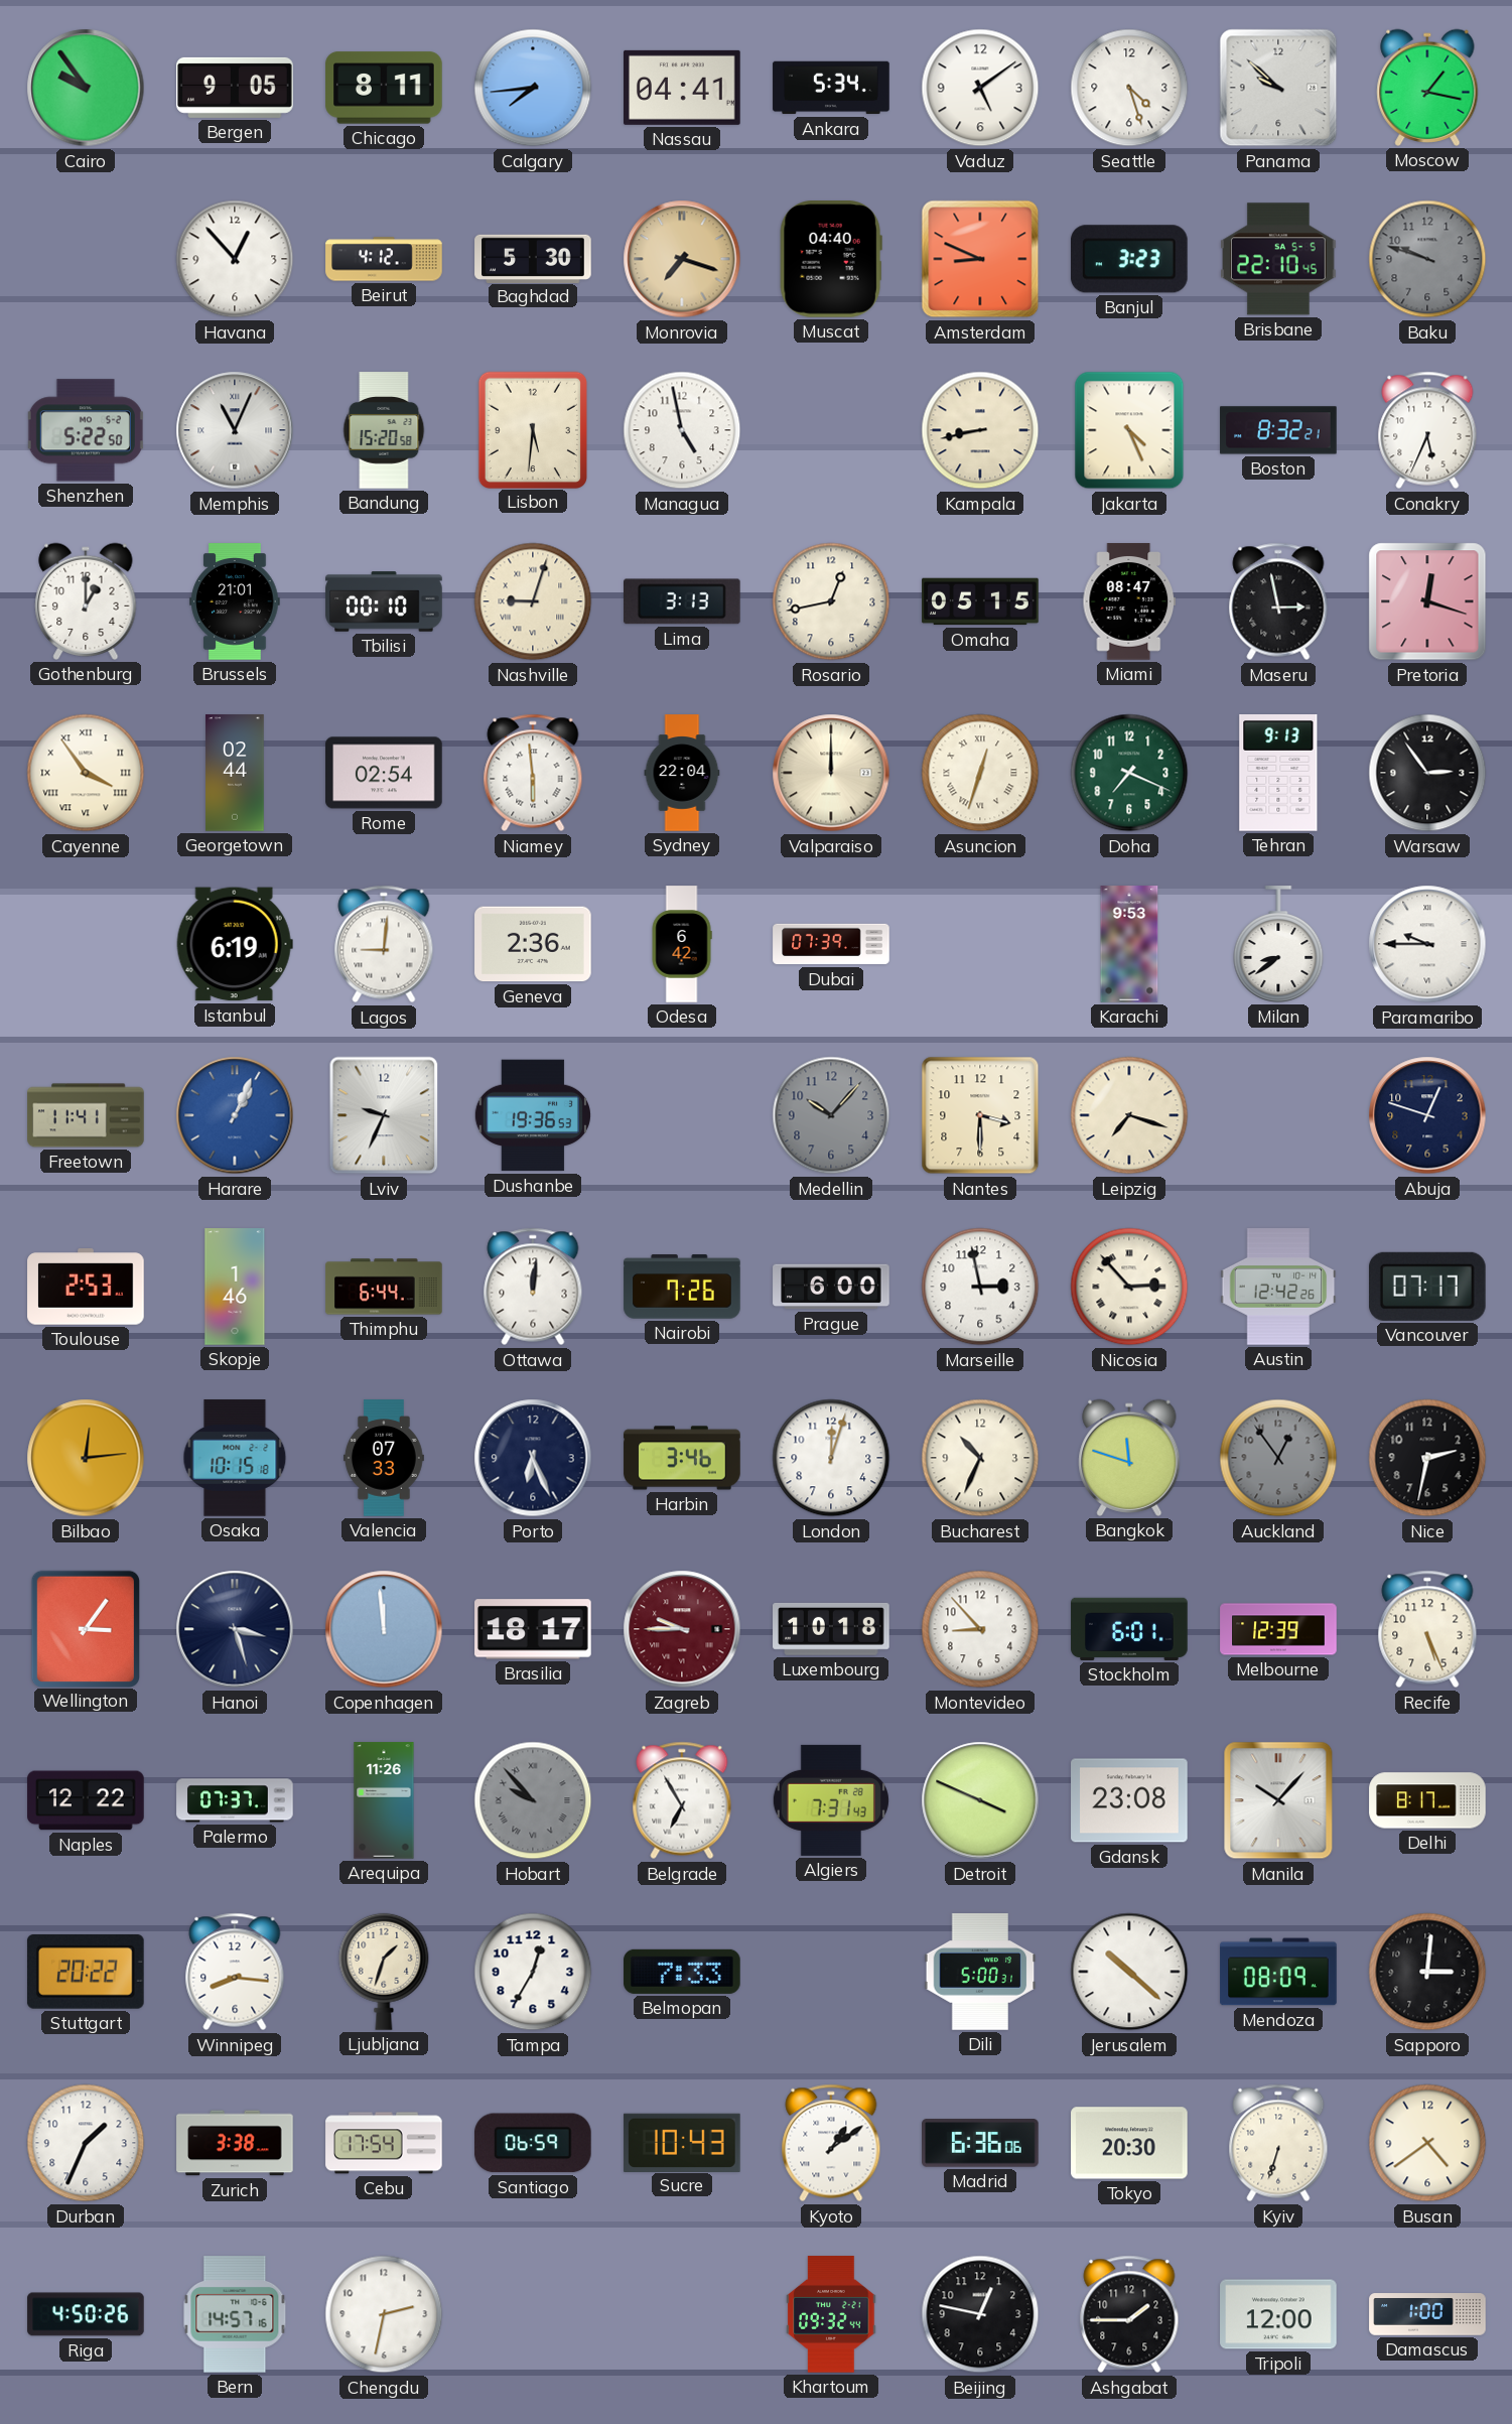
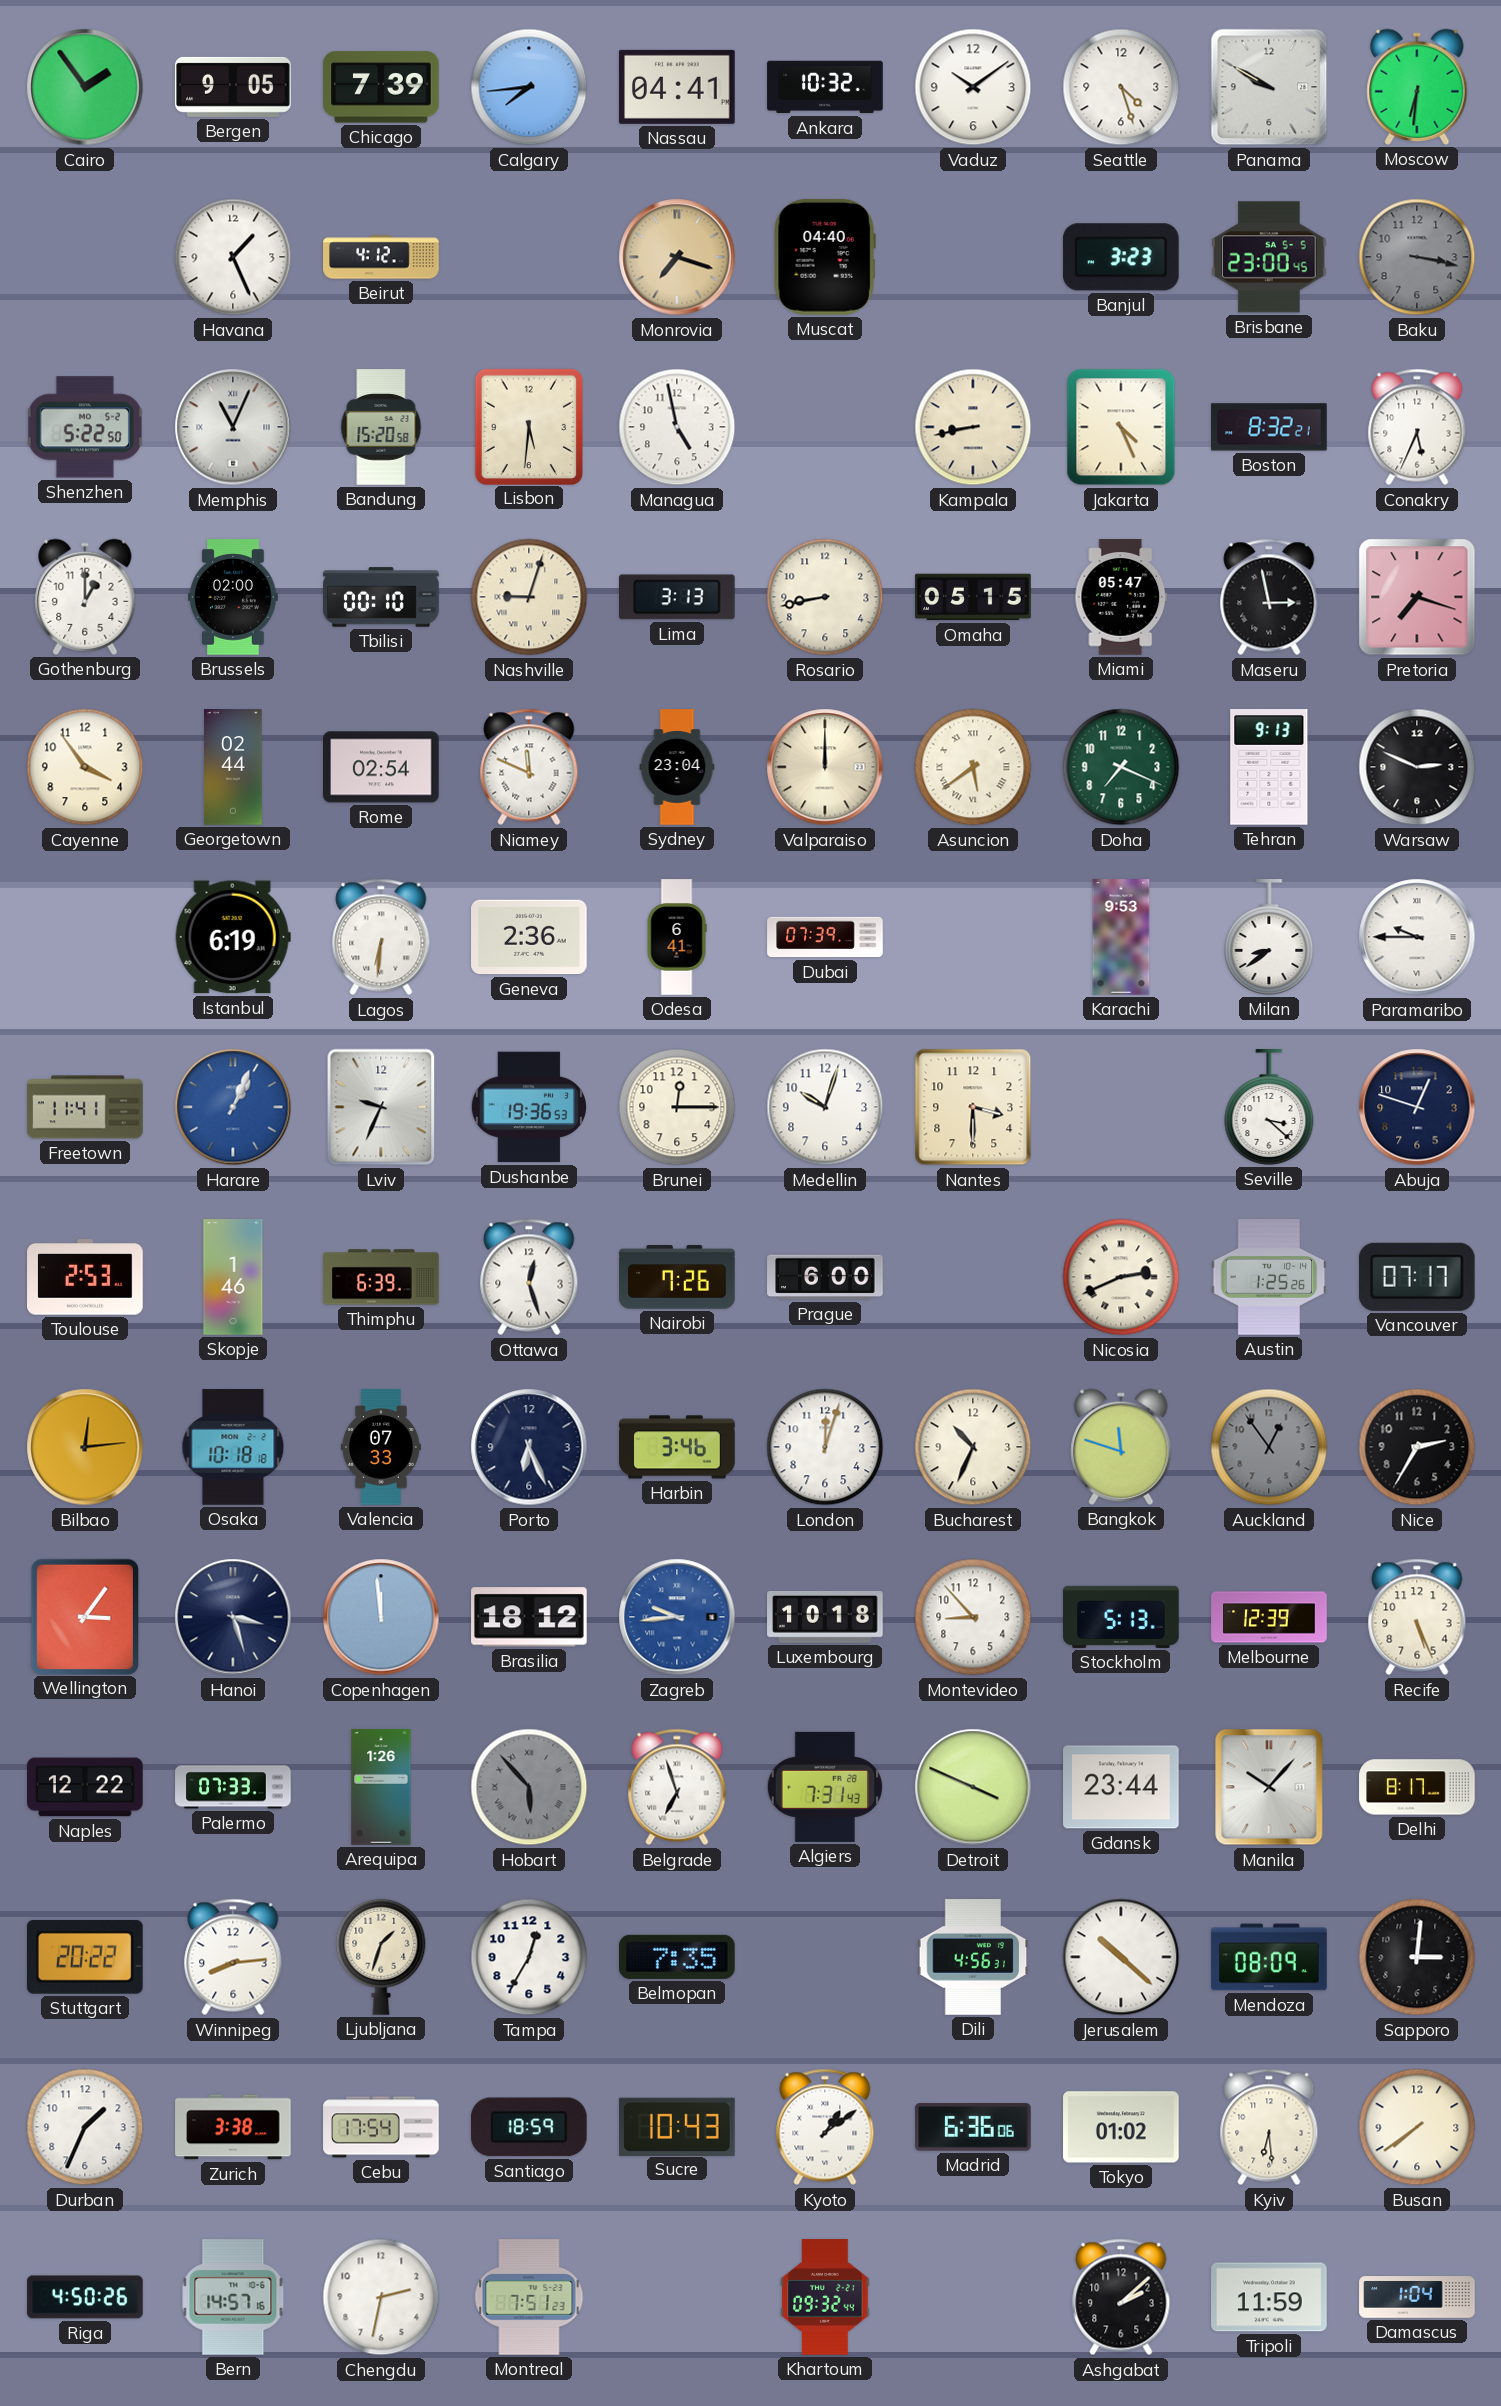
Cairo: 9:54 -> 1:54 (85, 87)
Chicago: 8:11 -> 7:39 (381, 87)
Ankara: 5:34 -> 10:32 (825, 87)
Vaduz: 5:09 -> 10:09 (973, 87)
Panama: 9:52 -> 9:50 (1269, 87)
Moscow: 1:17 -> 6:31 (1417, 87)
Havana: 12:53 -> 1:26 (233, 257)
Baghdad: 5:30 -> none (533, 258)
Amsterdam: 8:49 -> none (980, 259)
Brisbane: 22:10 -> 23:00 (1270, 257)
Baku: 9:48 -> 3:17 (1417, 257)
Brussels: 21:01 -> 02:00 (233, 597)
Rosario: 12:43 -> 8:43 (825, 597)
Miami: 08:47 -> 05:47 (1121, 597)
Pretoria: 12:18 -> 7:18 (1417, 597)
Cayenne numerals: Roman -> Arabic (85, 767)
Niamey: 5:59 -> 11:49 (529, 767)
Sydney: 22:04 -> 23:04 (677, 767)
Asuncion: 12:33 -> 5:39 (973, 767)
Warsaw: 2:54 -> 2:49 (1417, 767)
Lagos: 9:01 -> 6:31 (381, 937)
Odesa: 6:42 -> 6:41 (677, 937)
Brunei: none -> 12:15 (677, 1107)
Medellin: 10:07 -> 10:03 (825, 1107)
Medellin dial: grey -> white (825, 1107)
Leipzig: 7:18 -> none (1129, 1115)
Seville: none -> 3:22 (1269, 1107)
Thimphu: 6:44 -> 6:39 (381, 1277)
Ottawa: 12:01 -> 12:27 (529, 1277)
Marseille: 2:58 -> none (980, 1287)
Nicosia: 2:53 -> 2:41 (1121, 1277)
Austin: 12:42 -> 1:25 (1269, 1277)
Osaka: 10:15 -> 10:18 (233, 1447)
Nice: 2:32 -> 2:35 (1417, 1447)
Brasilia: 18:17 -> 18:12 (529, 1617)
Zagreb: 9:45 -> 9:44 (677, 1617)
Zagreb dial: burgundy -> blue (677, 1617)
Stockholm: 6:01 -> 5:13 (1121, 1617)
Palermo: 07:37 -> 07:33 (233, 1787)
Arequipa: 11:26 -> 1:26 (381, 1787)
Hobart: 9:53 -> 5:53 (529, 1787)
Belgrade: 6:55 -> 6:57 (677, 1787)
Gdansk: 23:08 -> 23:44 (1121, 1787)
Winnipeg: 8:16 -> 8:14 (233, 1957)
Belmopan: 7:33 -> 7:35 (677, 1957)
Dili: 5:00 -> 4:56 (973, 1957)
Santiago: 06:59 -> 18:59 (529, 2127)
Tokyo: 20:30 -> 01:02 (1121, 2127)
Kyiv: 6:33 -> 6:29 (1269, 2127)
Busan: 4:39 -> 7:39 (1417, 2127)
Montreal: none -> 7:51 (529, 2297)
Beijing: 12:47 -> none (980, 2314)
Ashgabat: 1:45 -> 2:08 (1121, 2297)
Tripoli: 12:00 -> 11:59 (1269, 2297)
Damascus: 1:00 -> 1:04 (1417, 2297)
